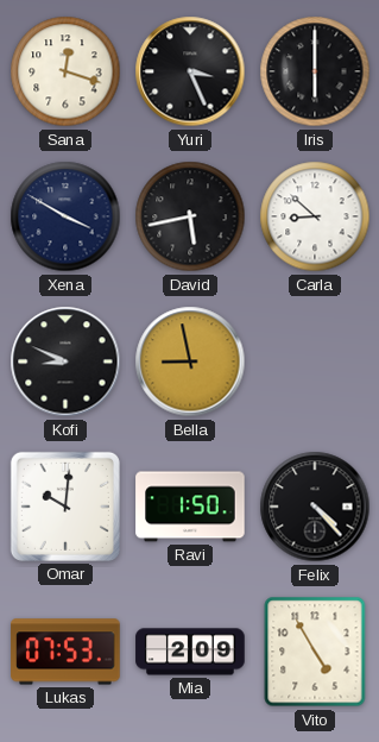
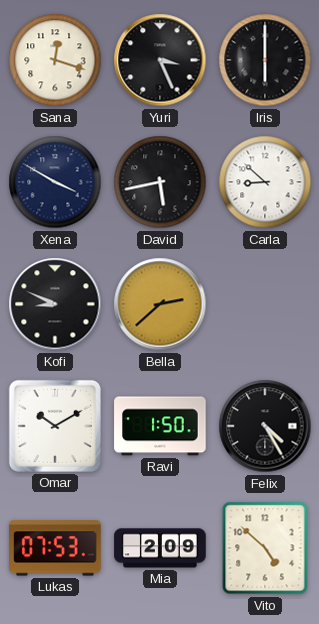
Bella: 8:58 -> 2:38 (160, 304)
Omar: 10:01 -> 10:10 (55, 426)
Felix: 4:23 -> 4:25 (265, 426)
Vito: 4:55 -> 4:52 (265, 548)
